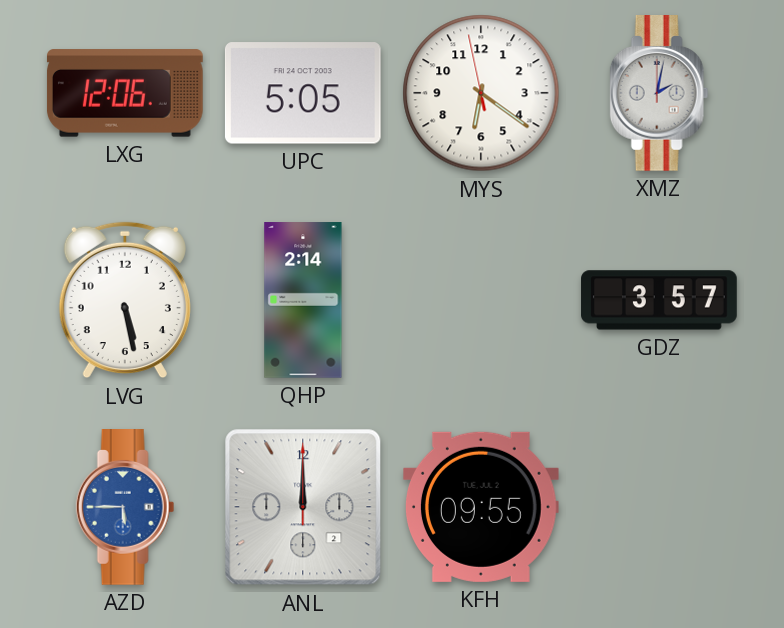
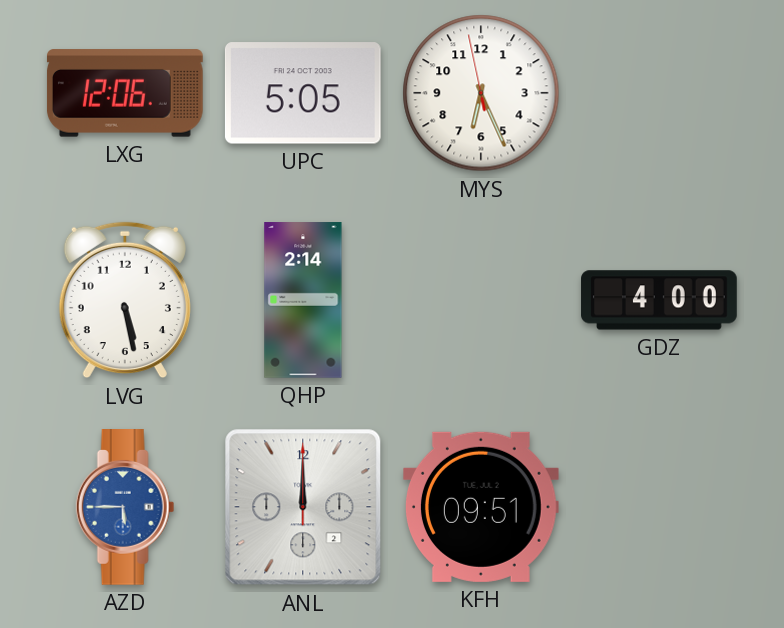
MYS: 6:20 -> 6:25 (481, 93)
XMZ: 2:02 -> none (659, 94)
GDZ: 3:57 -> 4:00 (659, 300)
KFH: 09:55 -> 09:51 (481, 507)
